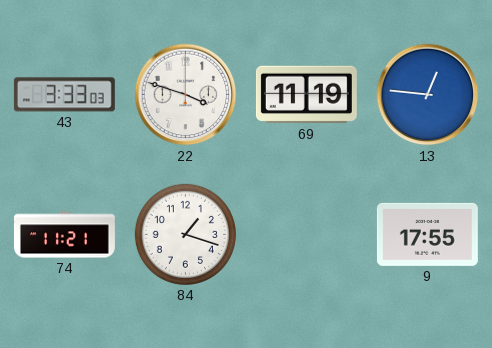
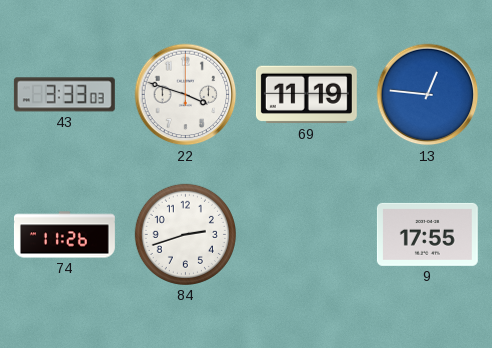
74: 11:21 -> 11:26 (64, 235)
84: 1:18 -> 2:42 (185, 234)
